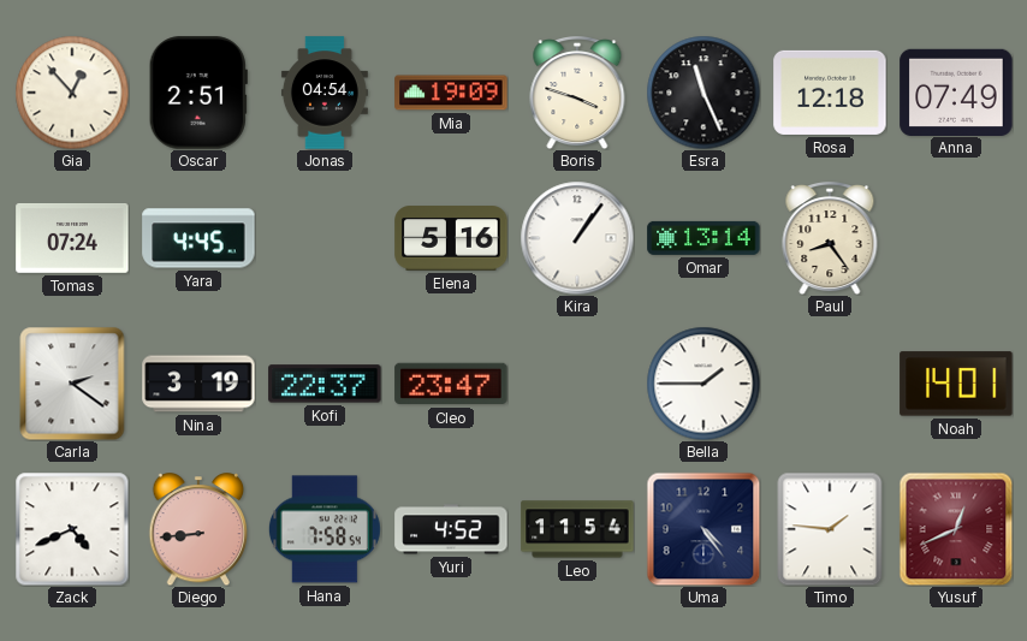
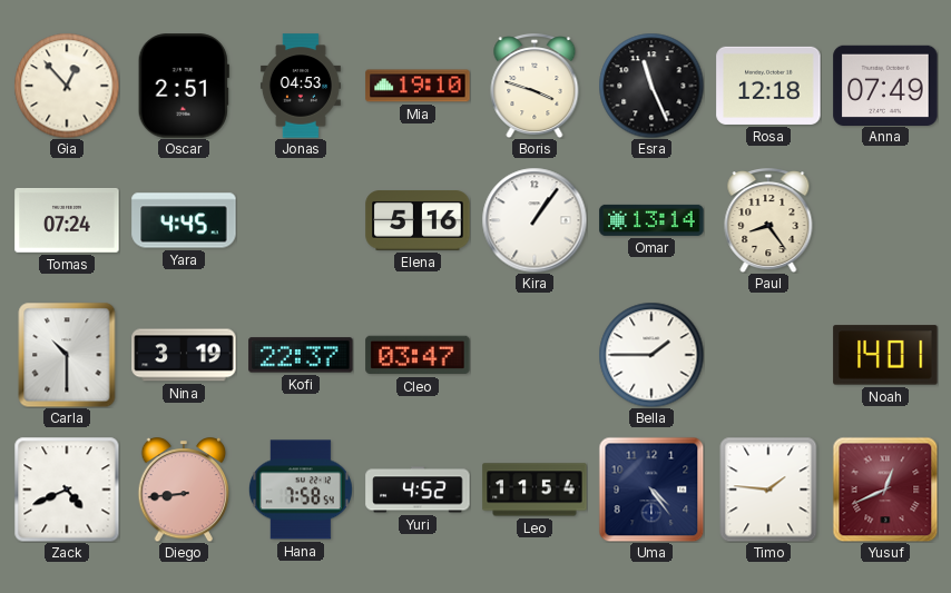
Jonas: 04:54 -> 04:53 (301, 86)
Mia: 19:09 -> 19:10 (418, 86)
Carla: 2:21 -> 10:30 (67, 355)
Cleo: 23:47 -> 03:47 (418, 355)
